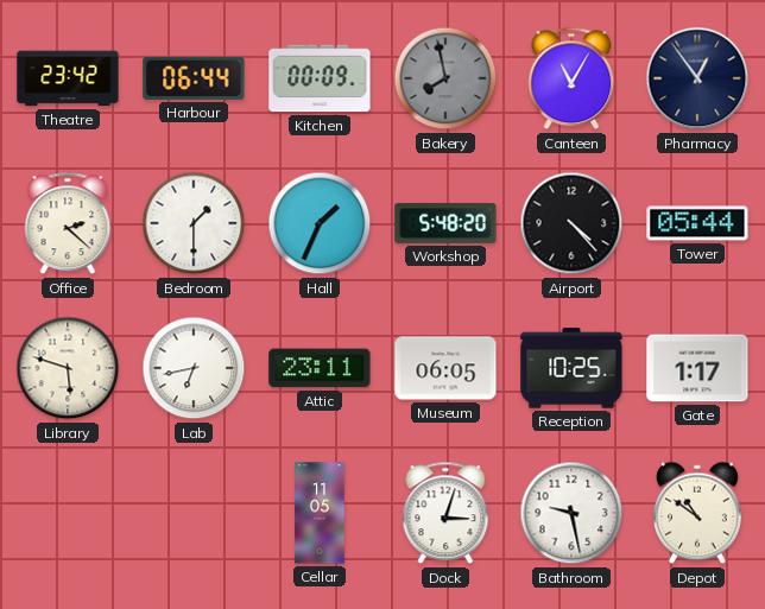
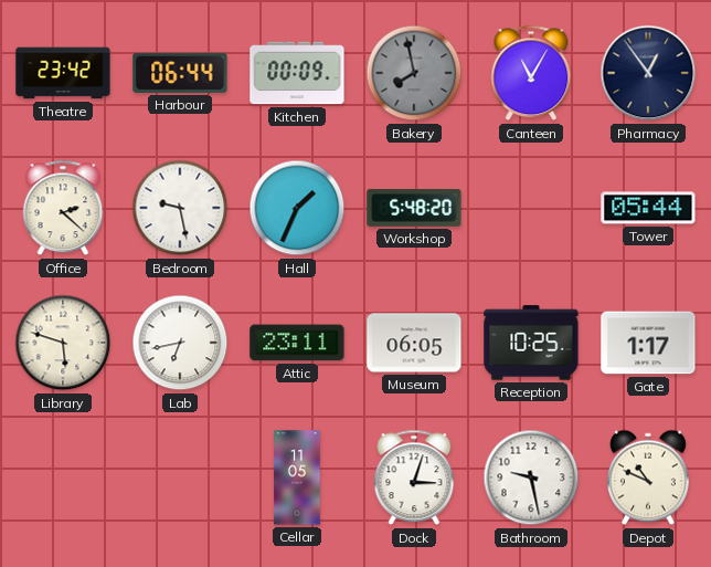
Bedroom: 1:30 -> 9:28 (180, 208)
Airport: 4:23 -> none (571, 223)
Depot: 10:51 -> 10:49 (649, 477)
